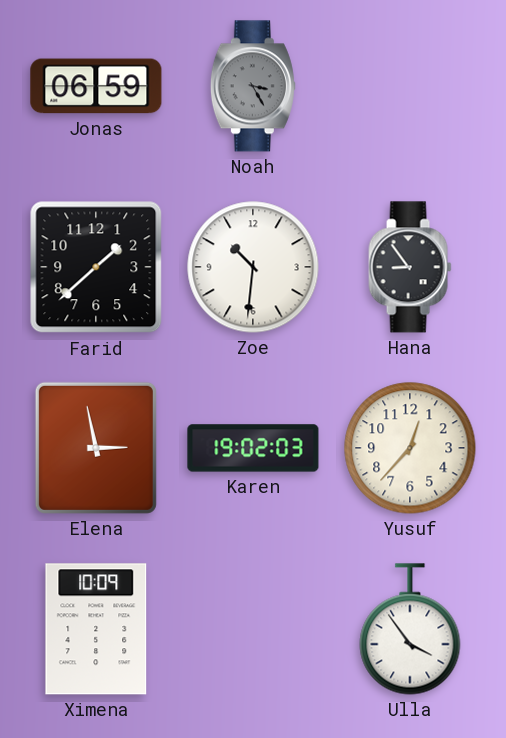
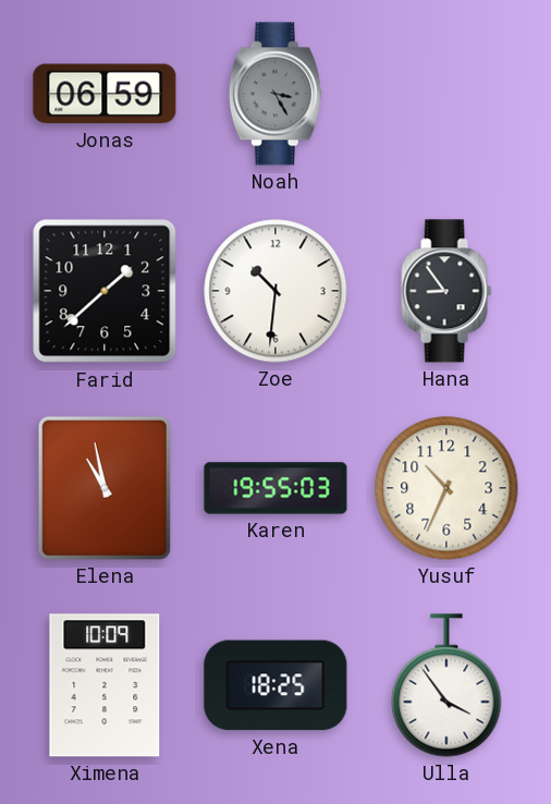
Elena: 2:58 -> 10:58 (105, 488)
Karen: 19:02 -> 19:55 (275, 488)
Yusuf: 12:37 -> 10:34 (446, 488)
Xena: none -> 18:25 (275, 685)
